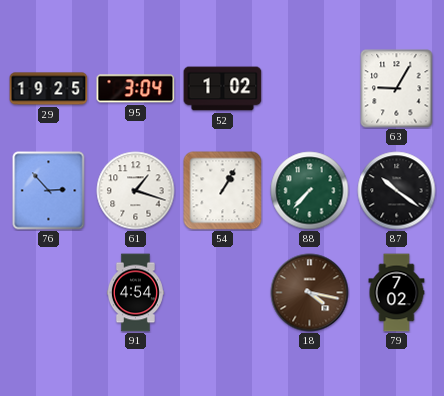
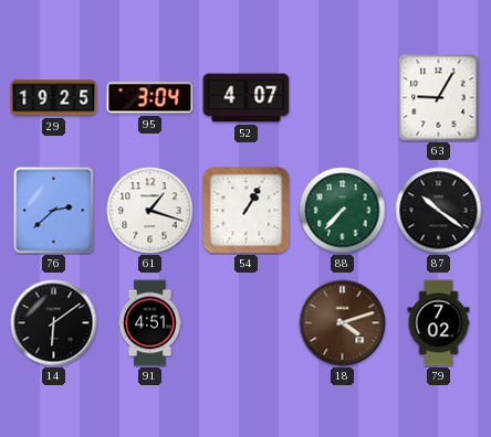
52: 1:02 -> 4:07 (247, 98)
76: 2:53 -> 2:38 (54, 211)
14: none -> 6:09 (54, 323)
91: 4:54 -> 4:51 (149, 323)
18: 4:17 -> 4:12 (343, 323)
